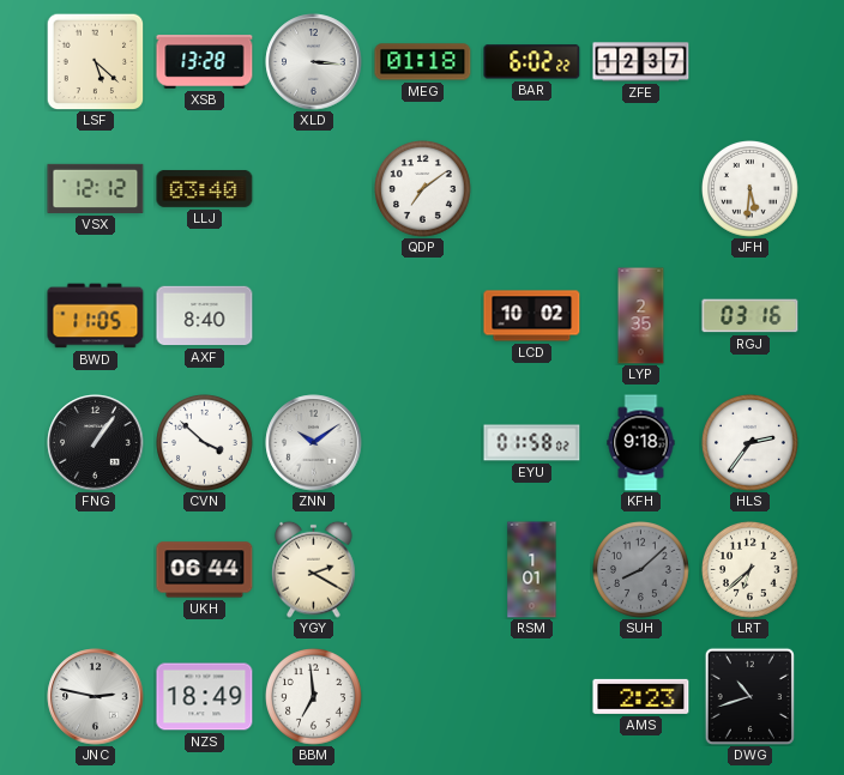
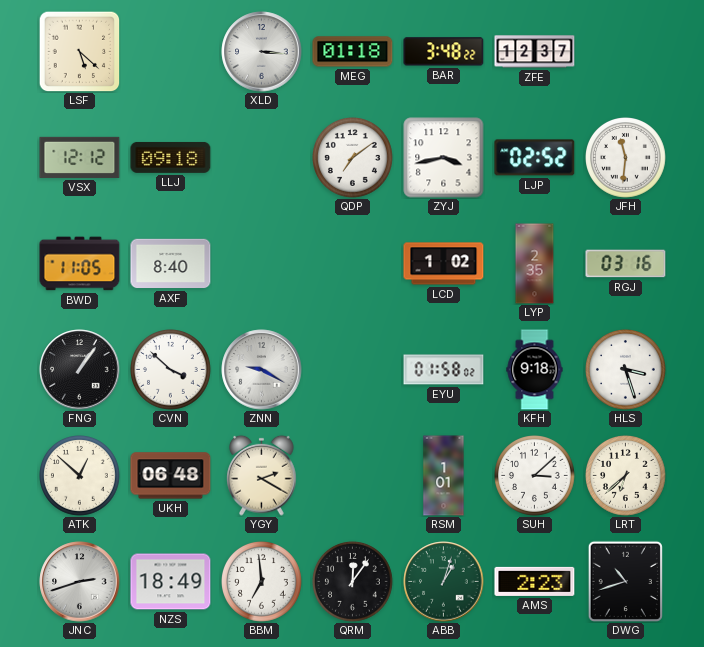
XSB: 13:28 -> none (205, 62)
BAR: 6:02 -> 3:48 (444, 52)
LLJ: 03:40 -> 09:18 (171, 157)
ZYJ: none -> 3:43 (444, 158)
LJP: none -> 02:52 (535, 158)
JFH: 5:31 -> 11:31 (626, 158)
LCD: 10:02 -> 1:02 (444, 264)
ZNN: 10:09 -> 9:20 (262, 370)
HLS: 2:36 -> 3:27 (626, 370)
ATK: none -> 12:52 (80, 476)
UKH: 06:44 -> 06:48 (171, 476)
SUH: 8:08 -> 3:08 (535, 476)
SUH dial: grey -> white (535, 476)
JNC: 2:47 -> 2:42 (80, 582)
QRM: none -> 12:06 (353, 582)
ABB: none -> 1:03 (444, 582)
